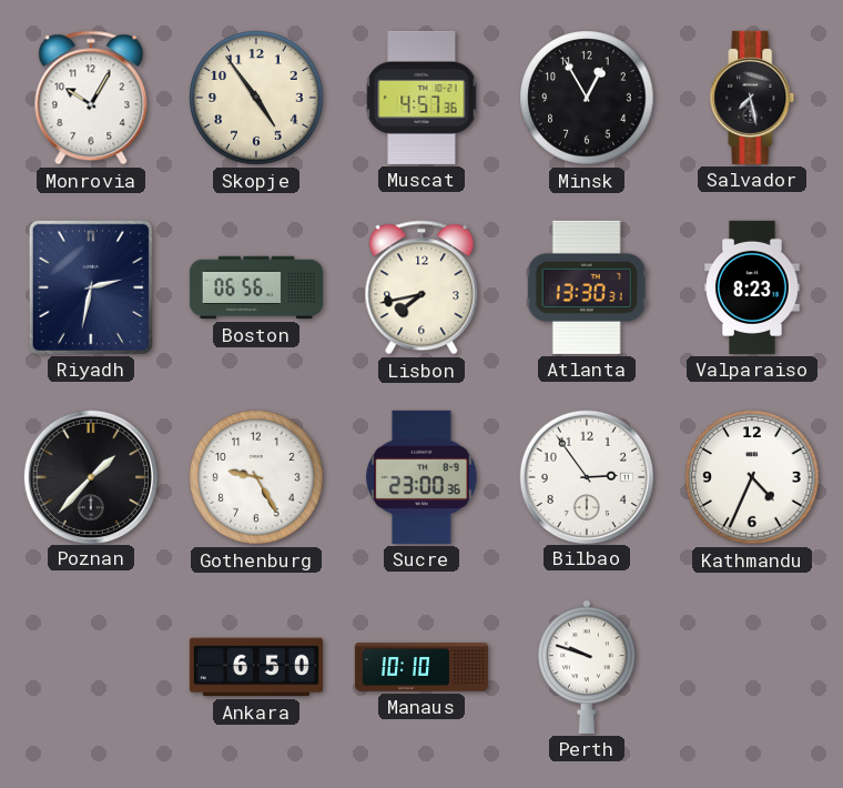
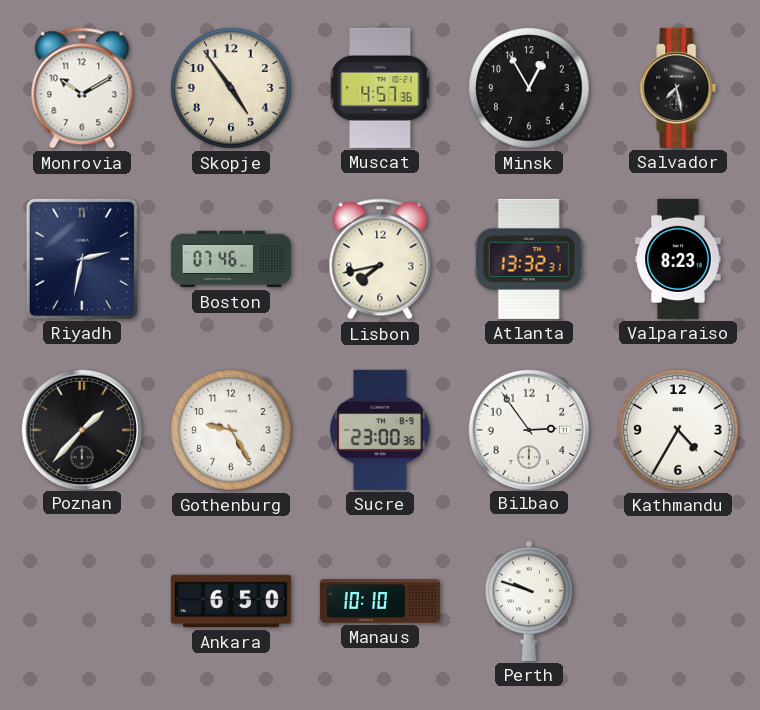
Monrovia: 10:05 -> 10:10 (82, 88)
Boston: 06:56 -> 07:46 (231, 259)
Atlanta: 13:30 -> 13:32 (529, 259)
Kathmandu: 4:34 -> 4:35 (678, 430)
